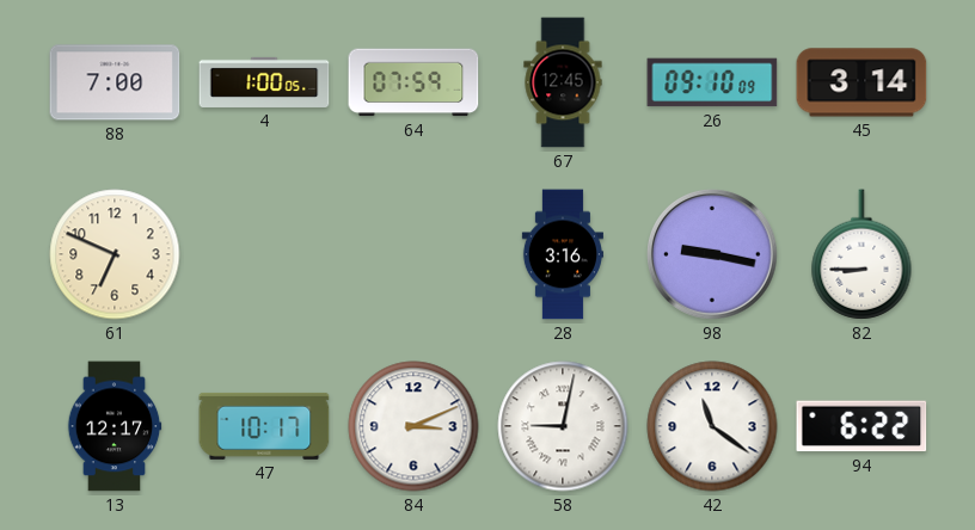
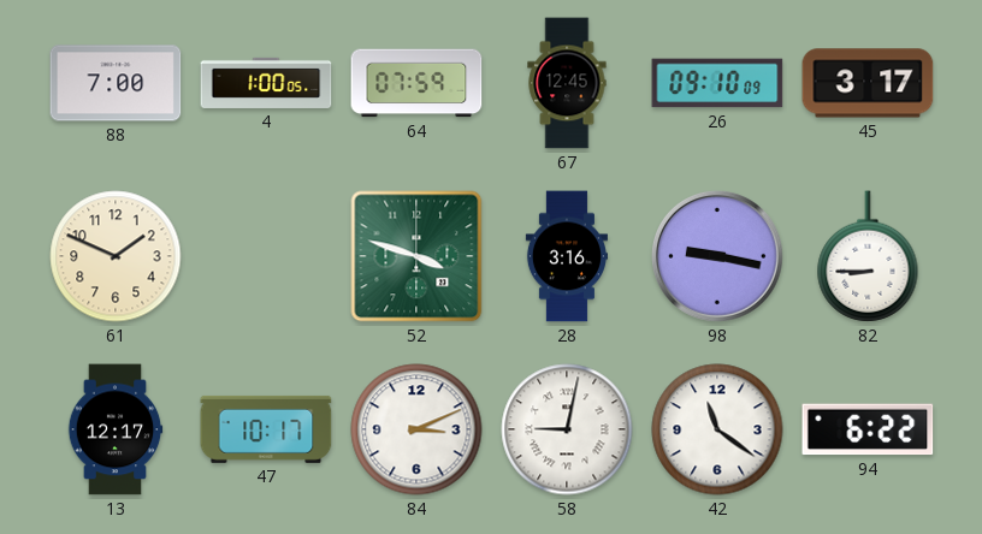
45: 3:14 -> 3:17 (868, 83)
61: 6:49 -> 1:49 (116, 256)
52: none -> 3:48 (416, 256)
